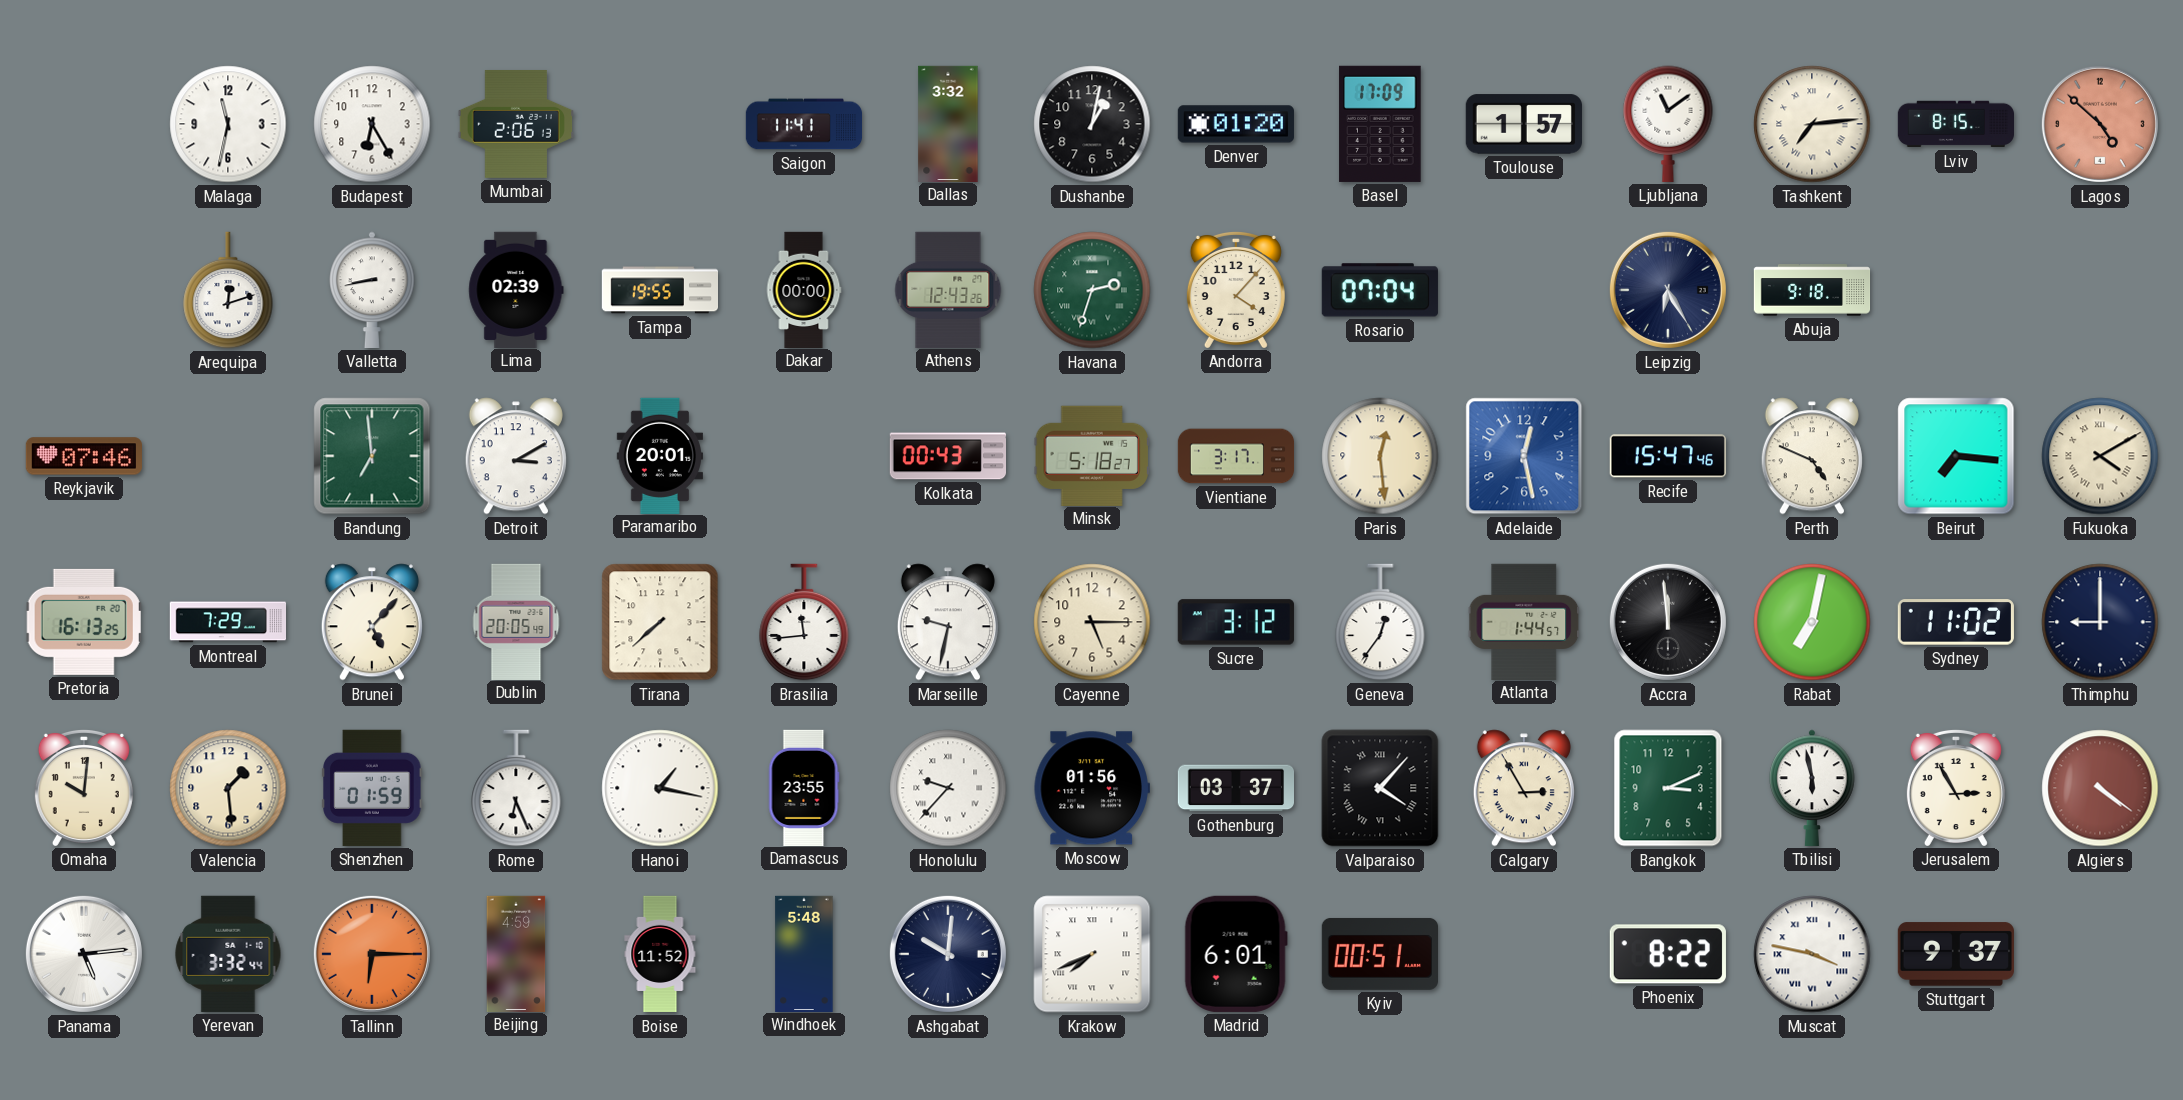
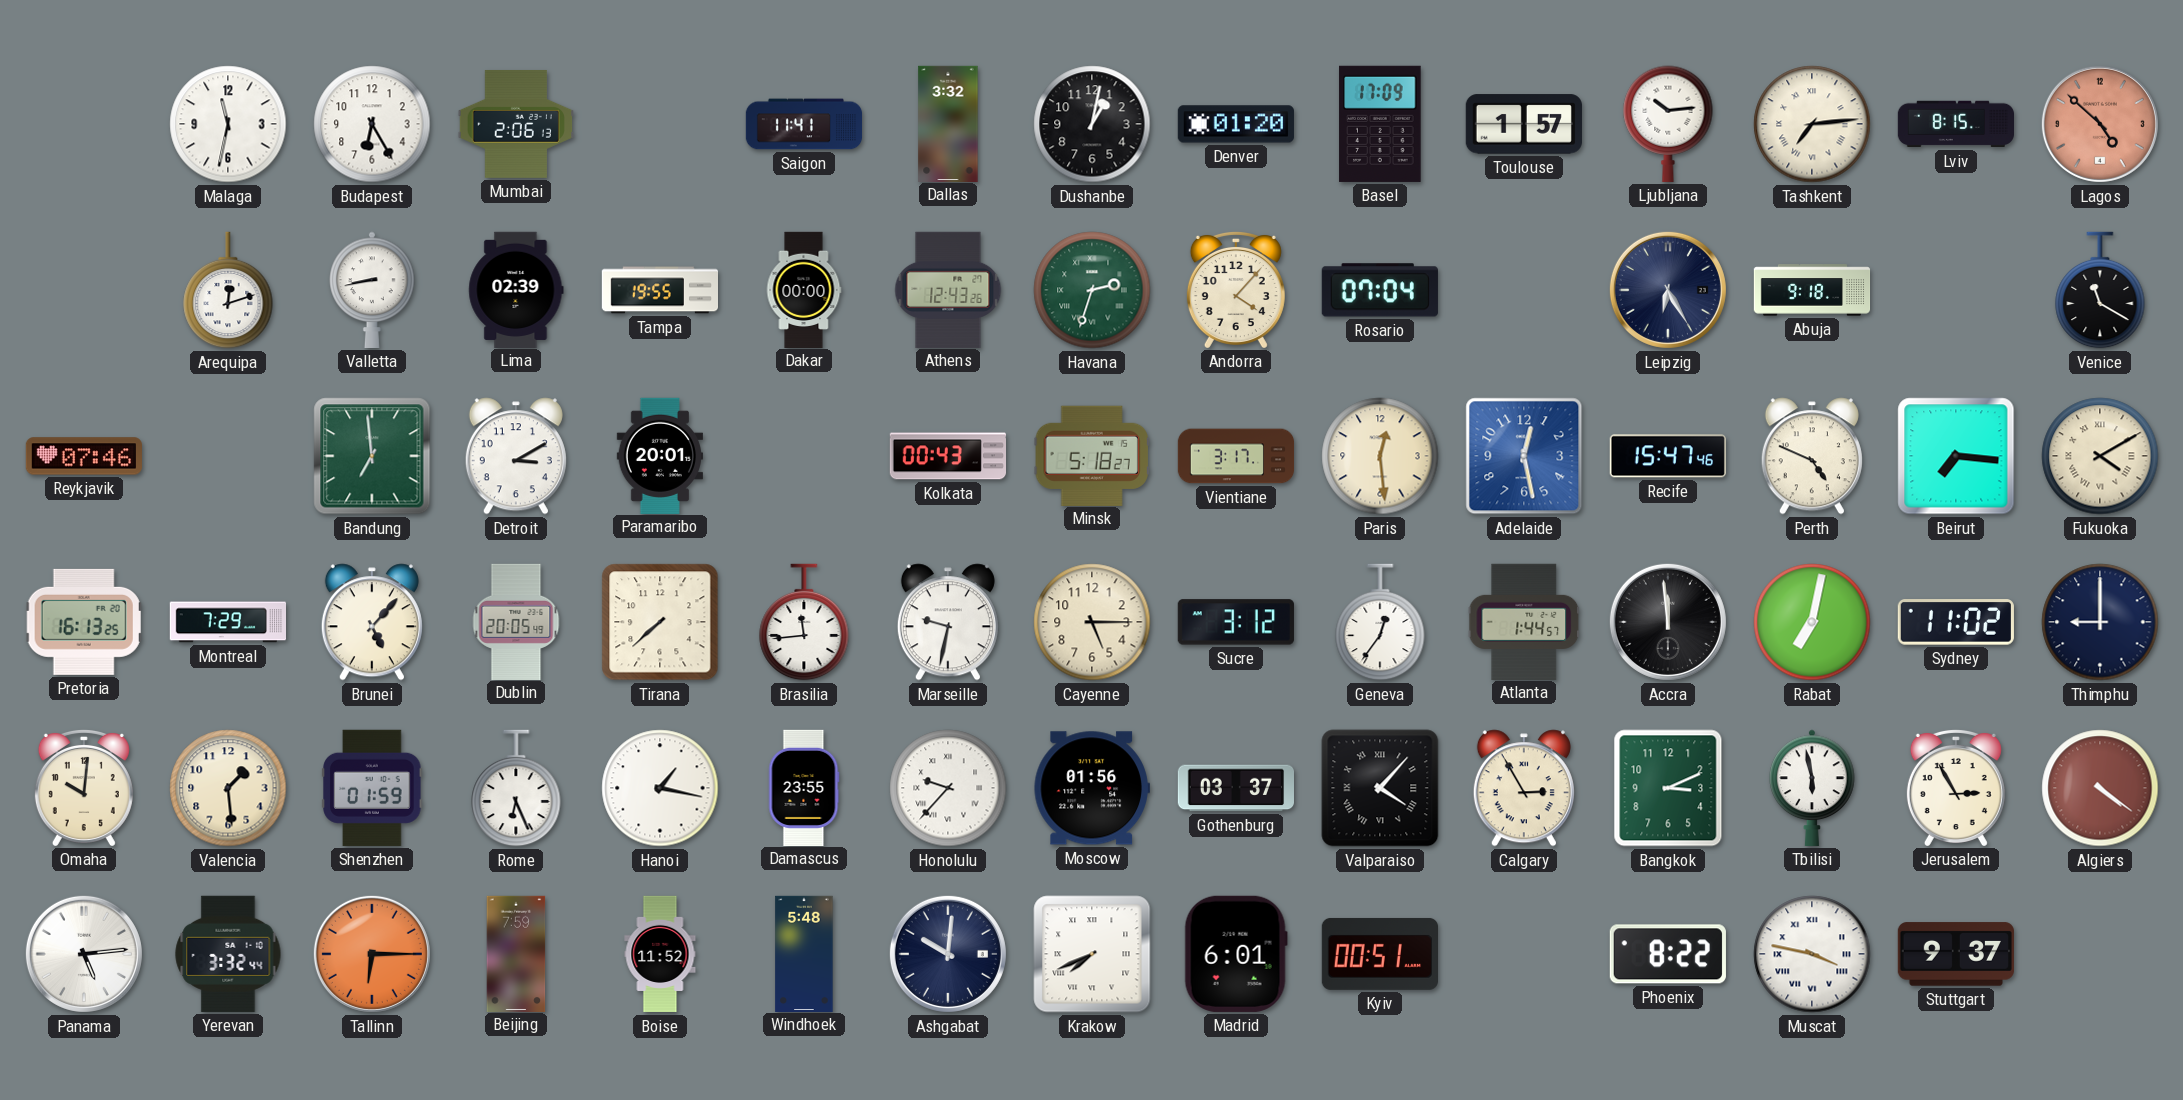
Ljubljana: 11:09 -> 10:14 (1668, 124)
Venice: none -> 11:20 (2100, 290)
Beijing: 4:59 -> 7:59 (516, 953)
